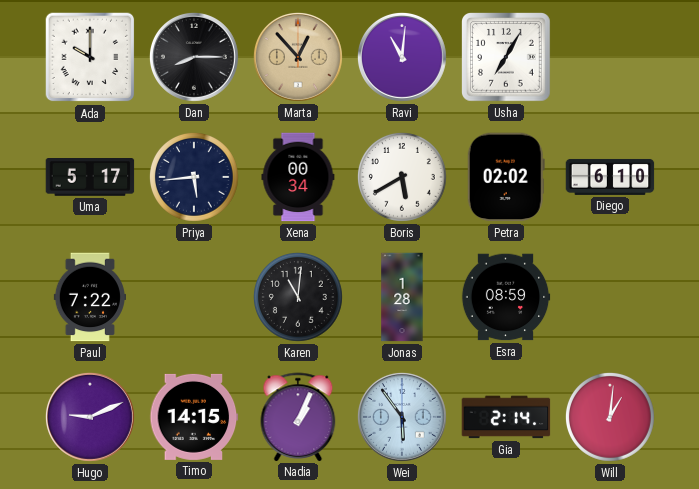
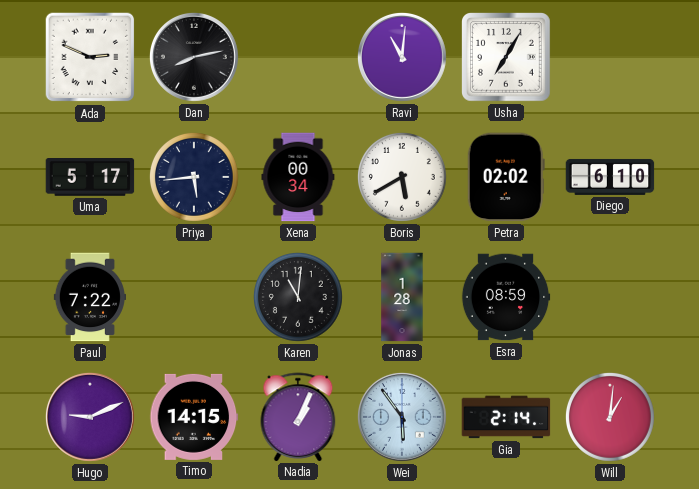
Ada: 10:00 -> 2:49 (90, 57)
Dan: 8:15 -> 8:13 (194, 57)
Marta: 12:53 -> none (298, 57)
